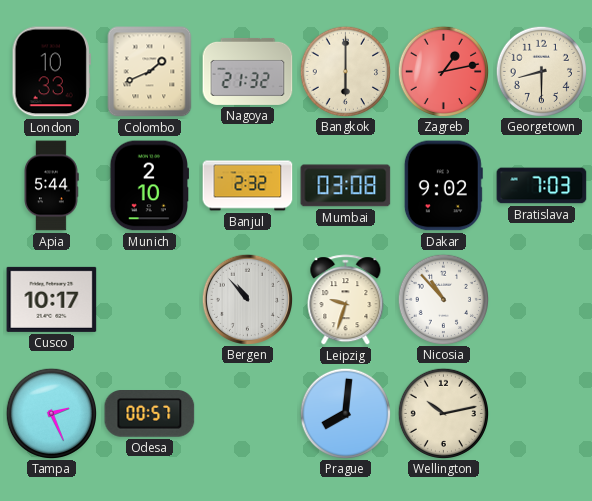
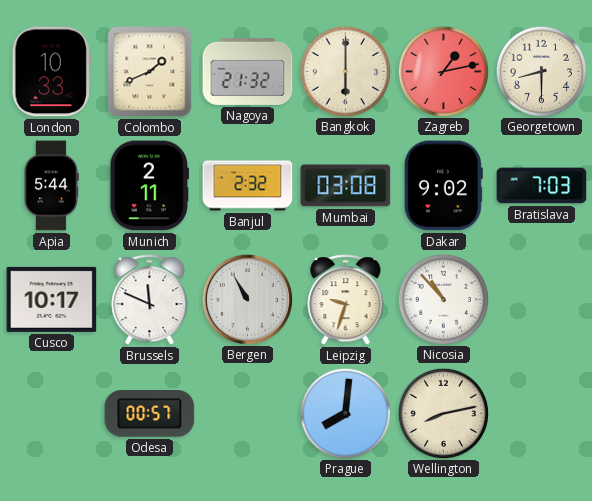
Munich: 2:10 -> 2:11 (149, 186)
Brussels: none -> 11:49 (150, 300)
Bergen: 10:53 -> 10:55 (247, 299)
Tampa: 2:26 -> none (51, 413)
Wellington: 10:13 -> 8:13 (443, 413)
